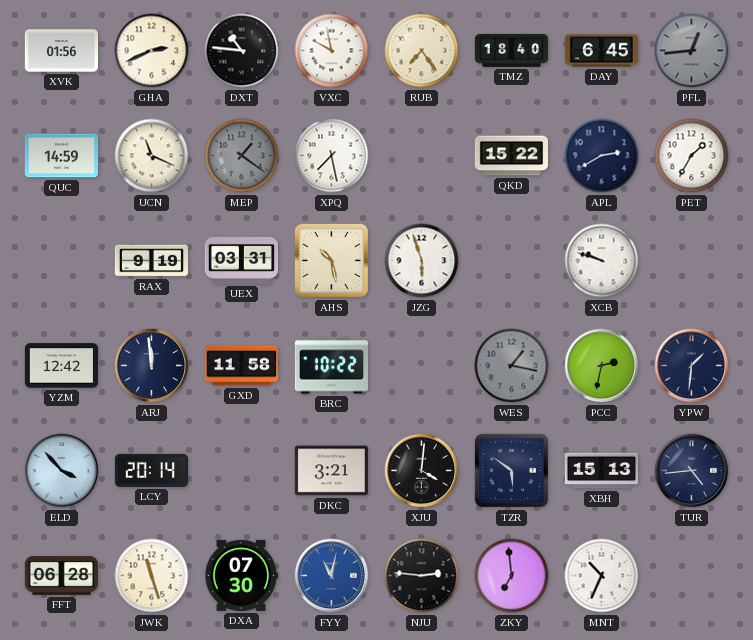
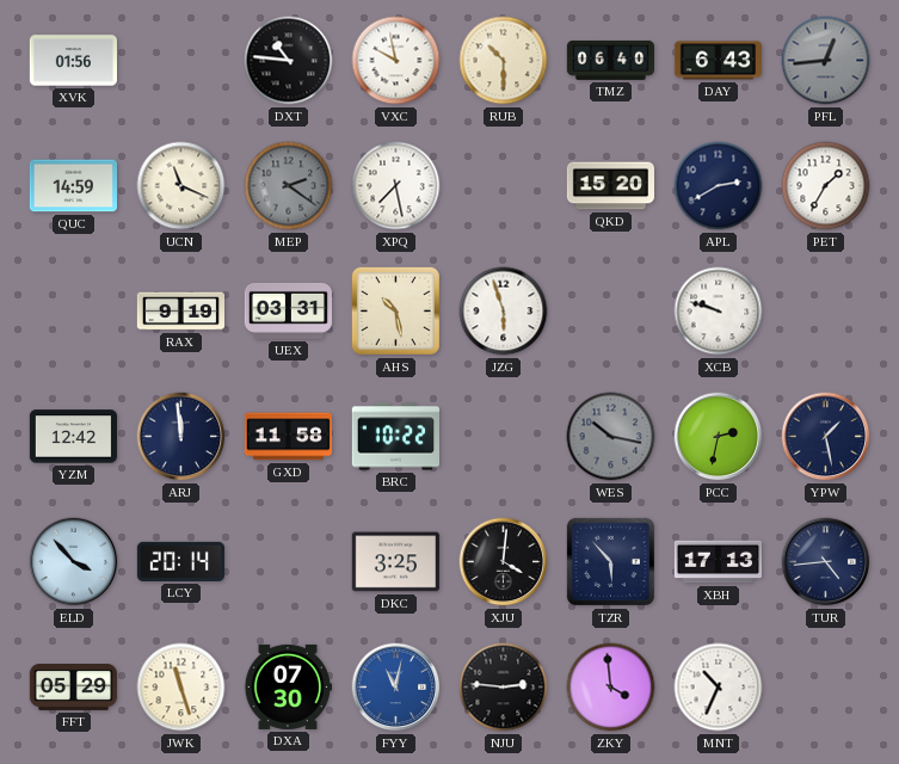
GHA: 2:41 -> none (152, 51)
RUB: 7:24 -> 10:30 (504, 61)
TMZ: 18:40 -> 06:40 (610, 60)
DAY: 6:45 -> 6:43 (718, 61)
MEP: 1:21 -> 2:21 (289, 186)
QKD: 15:22 -> 15:20 (610, 186)
WES: 1:17 -> 10:17 (611, 437)
YPW: 1:31 -> 1:28 (826, 437)
DKC: 3:21 -> 3:25 (395, 562)
TZR: 5:51 -> 5:53 (610, 561)
XBH: 15:13 -> 17:13 (718, 562)
FFT: 06:28 -> 05:29 (73, 688)
ZKY: 6:59 -> 3:59 (611, 688)
